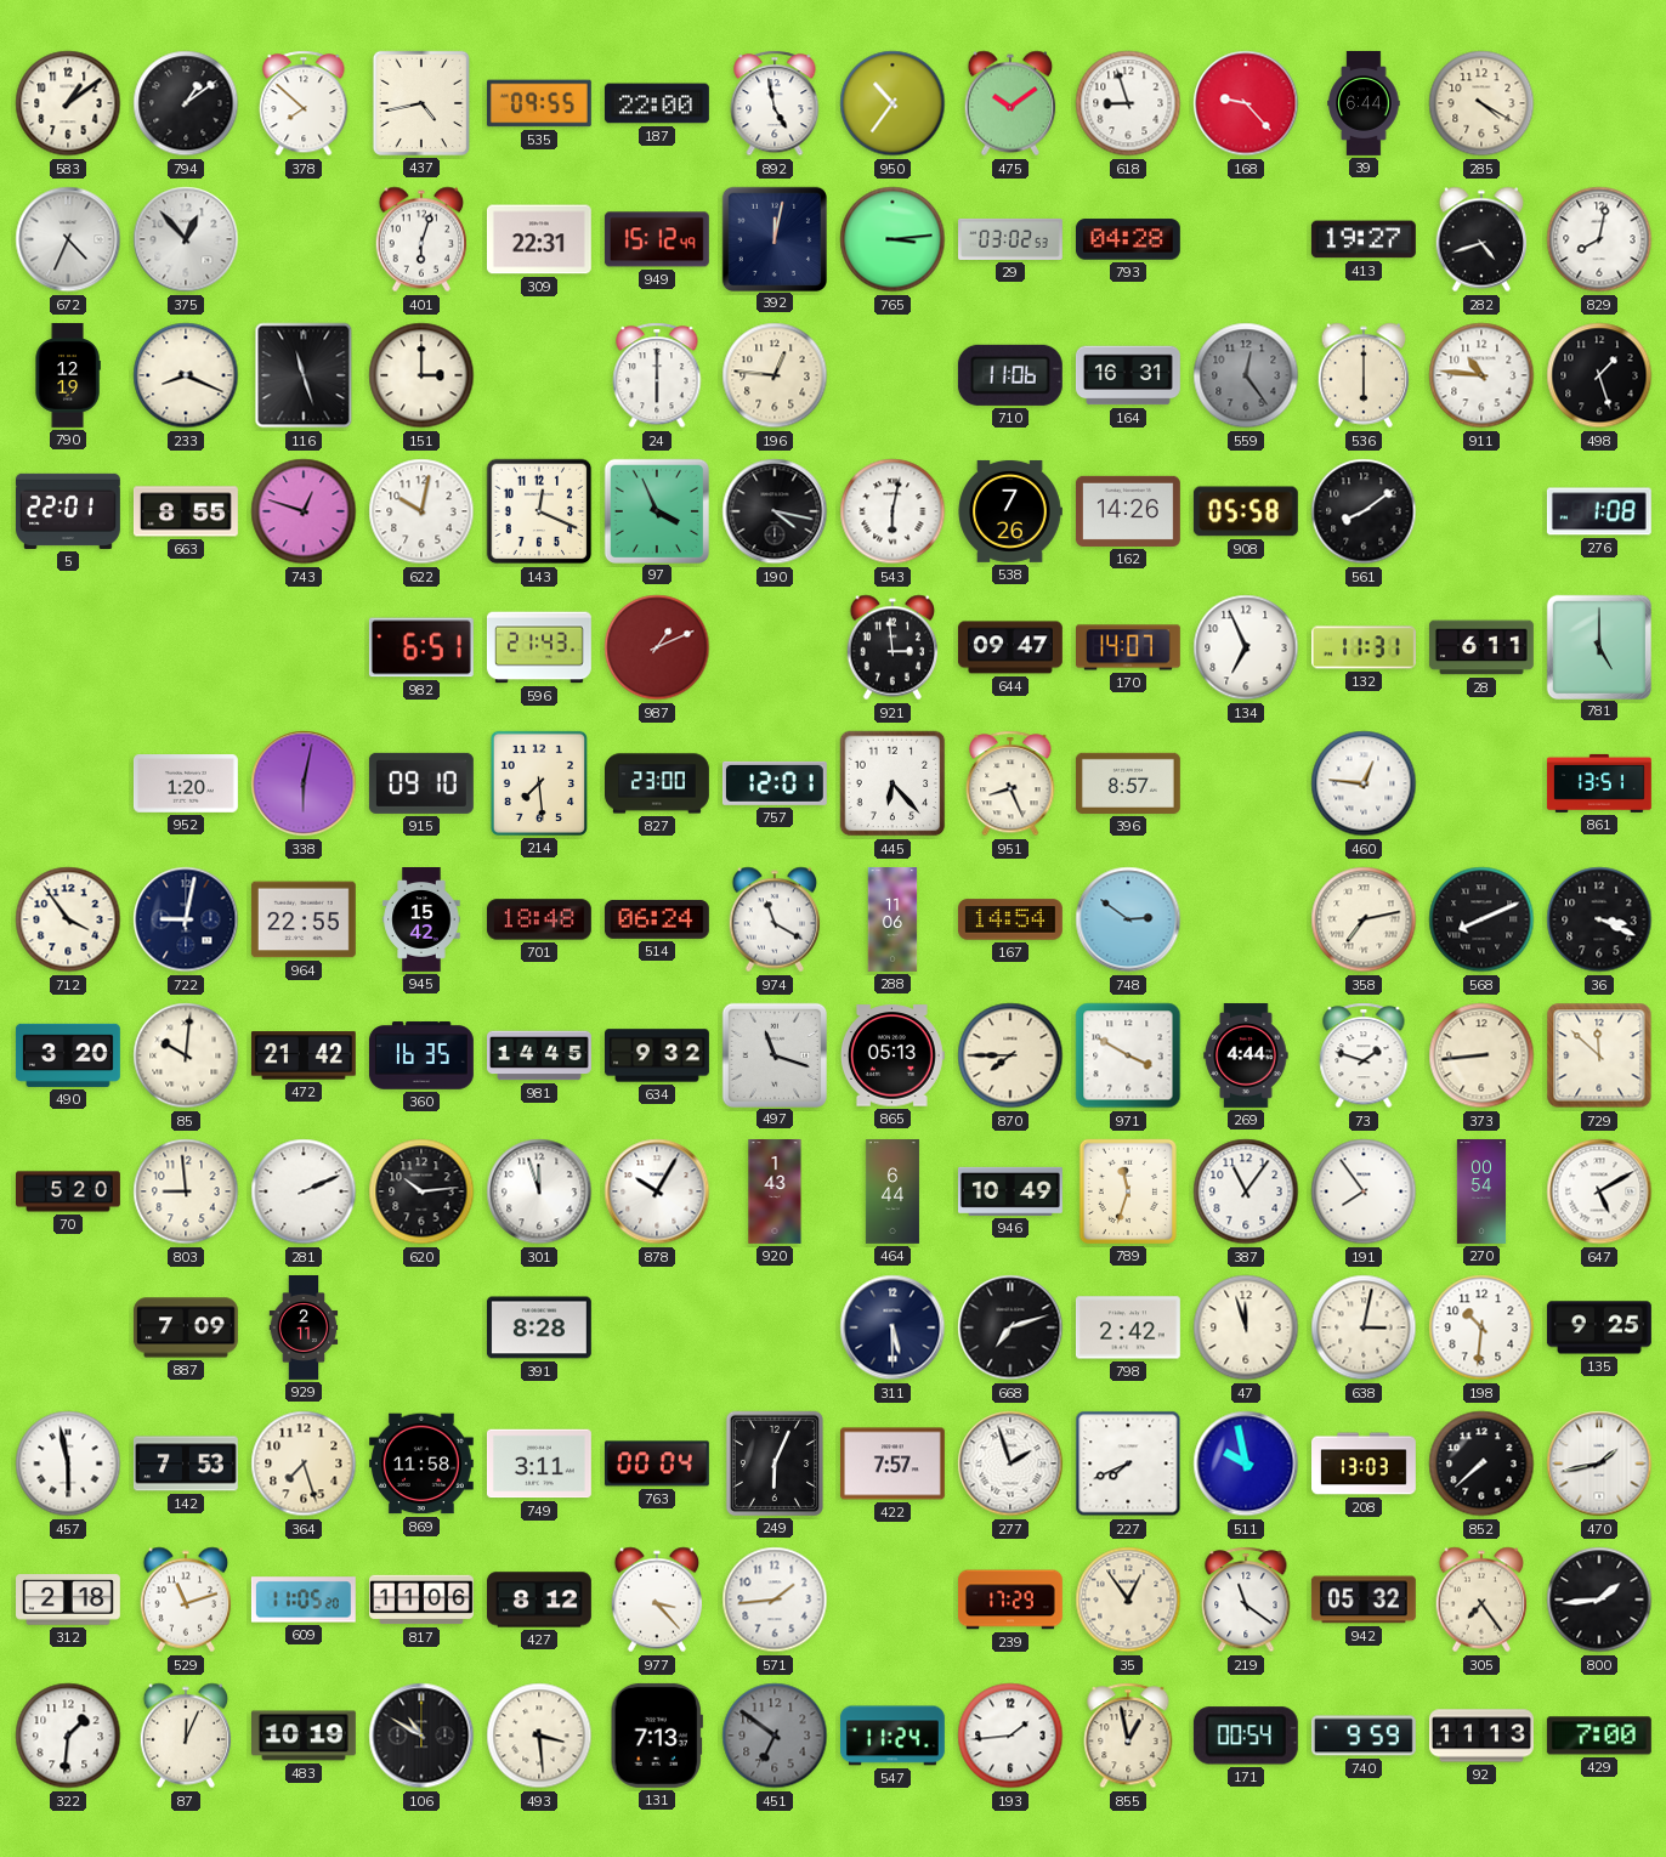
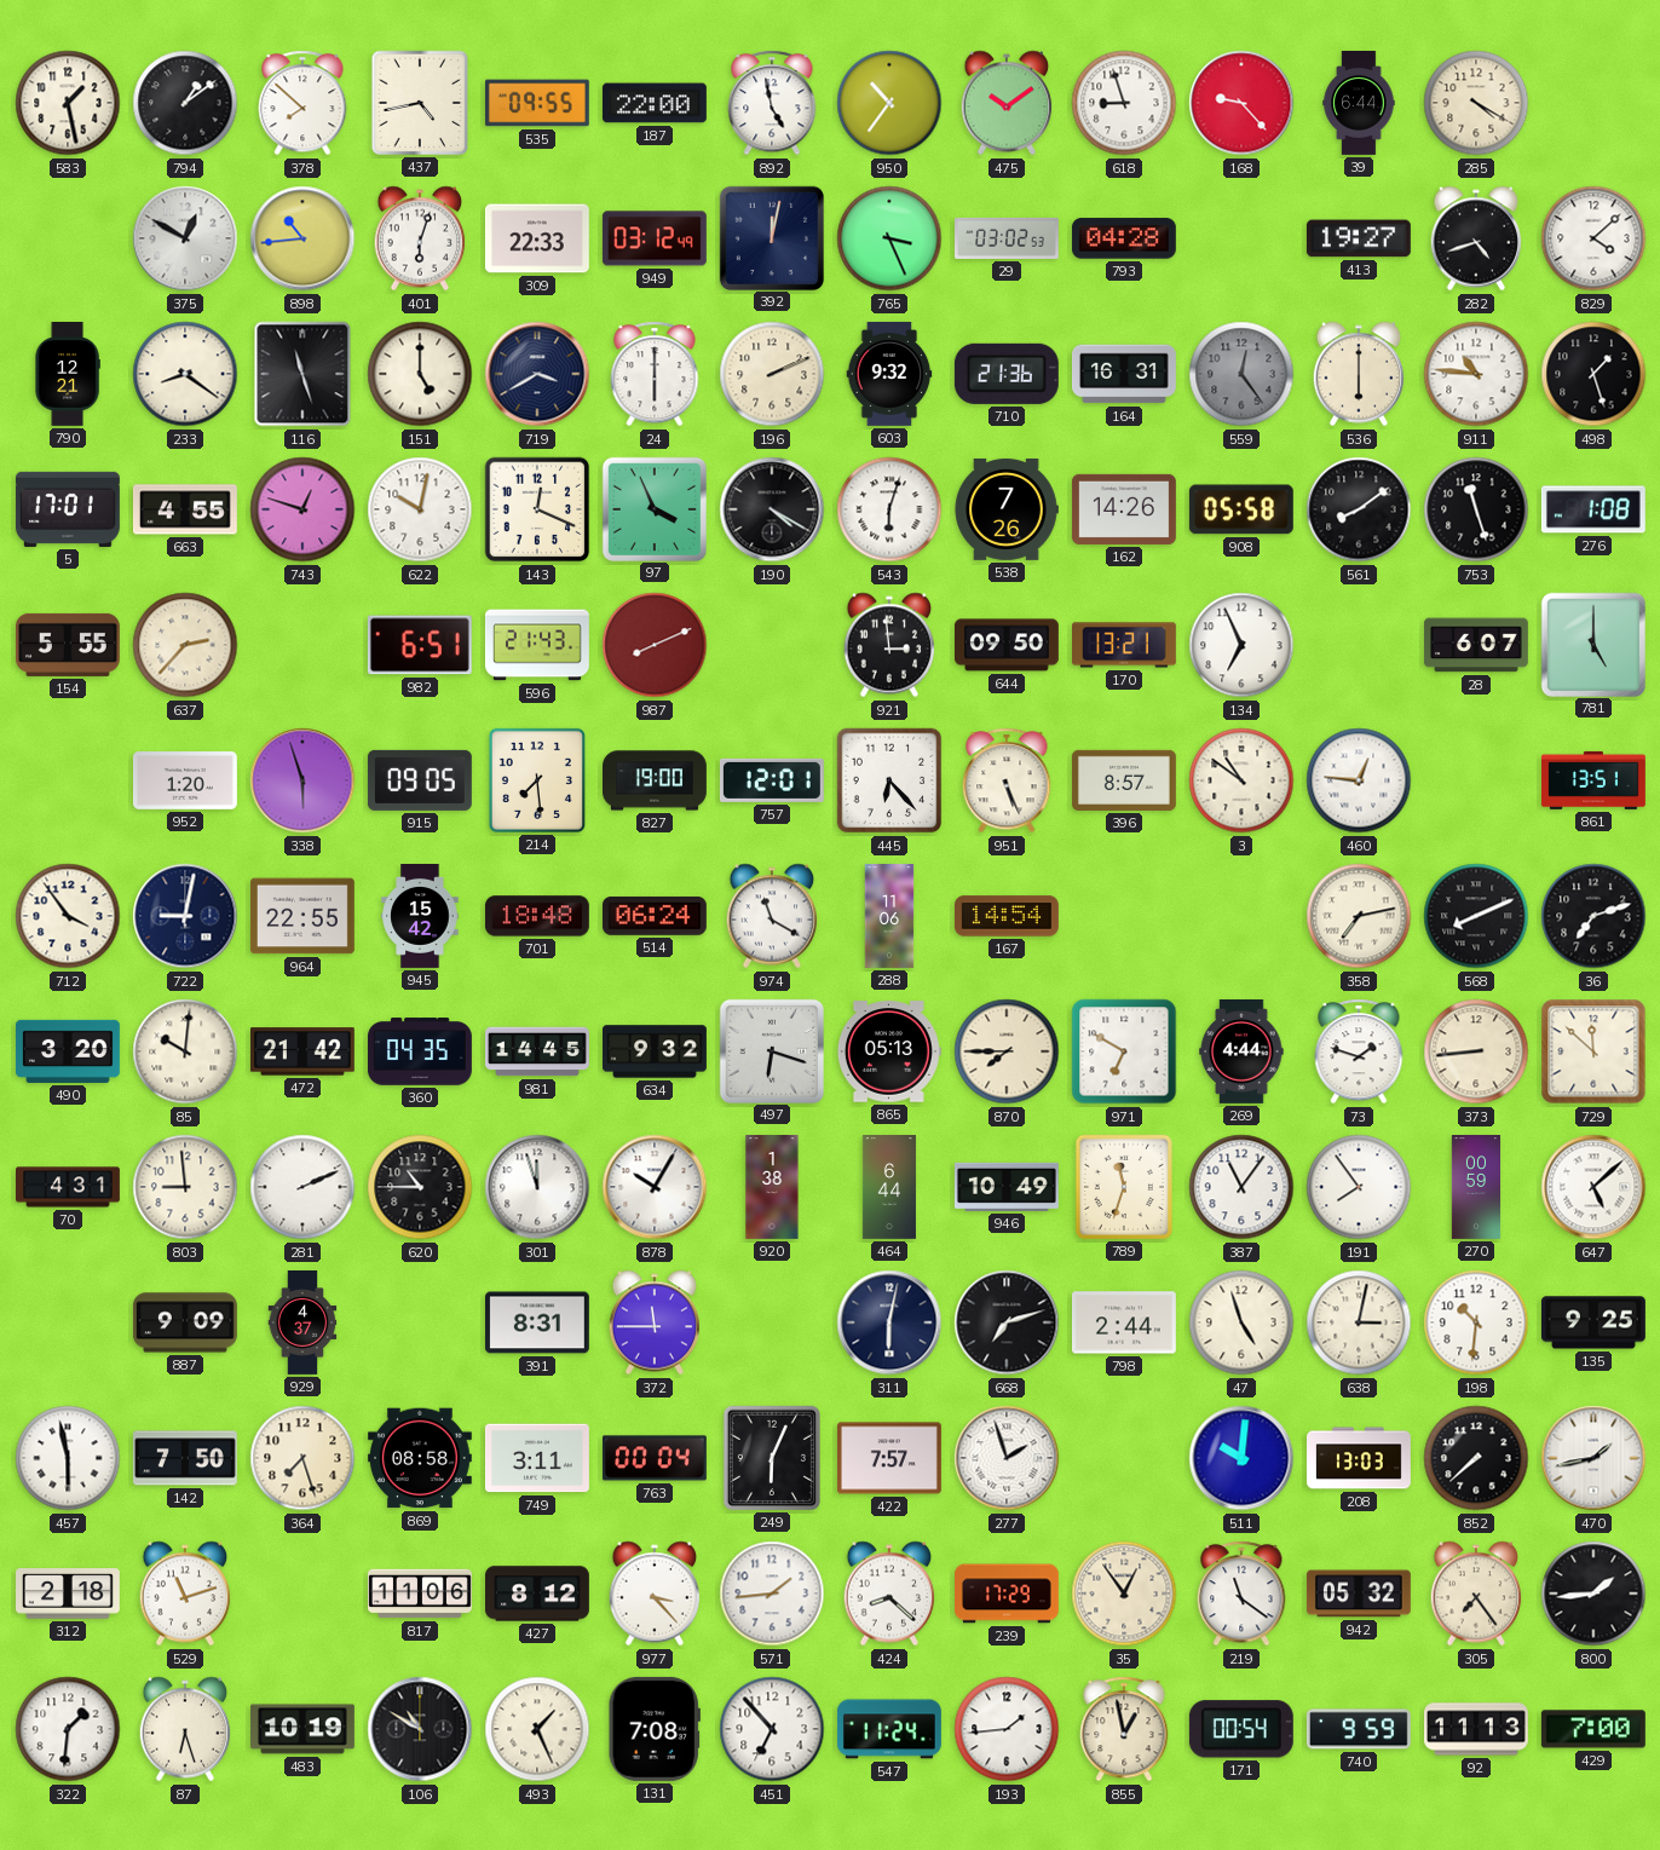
583: 1:09 -> 1:28 (68, 103)
672: 4:34 -> none (68, 239)
375: 12:53 -> 12:50 (185, 238)
898: none -> 10:44 (302, 238)
309: 22:31 -> 22:33 (537, 238)
949: 15:12 -> 03:12 (655, 238)
765: 3:14 -> 3:26 (889, 238)
829: 8:02 -> 4:08 (1593, 238)
790: 12:19 -> 12:21 (68, 375)
233: 8:19 -> 8:21 (185, 374)
151: 3:00 -> 5:00 (420, 374)
719: none -> 3:40 (537, 374)
196: 12:46 -> 2:11 (772, 374)
603: none -> 9:32 (889, 374)
710: 11:06 -> 21:36 (1007, 374)
5: 22:01 -> 17:01 (68, 509)
663: 8:55 -> 4:55 (185, 509)
190: 4:17 -> 4:20 (772, 509)
543: 6:02 -> 6:03 (889, 509)
753: none -> 11:27 (1476, 509)
154: none -> 5:55 (68, 645)
637: none -> 2:37 (185, 645)
987: 1:11 -> 8:11 (655, 645)
644: 09:47 -> 09:50 (1007, 645)
170: 14:07 -> 13:21 (1125, 645)
132: 11:31 -> none (1364, 647)
28: 6:11 -> 6:07 (1476, 645)
338: 6:02 -> 5:57 (302, 780)
915: 09:10 -> 09:05 (420, 780)
827: 23:00 -> 19:00 (656, 780)
951: 8:26 -> 5:26 (1007, 780)
3: none -> 10:51 (1241, 780)
748: 2:51 -> none (1128, 919)
36: 3:19 -> 7:12 (1593, 916)
360: 16:35 -> 04:35 (420, 1051)
497: 11:18 -> 6:18 (771, 1050)
971: 3:50 -> 6:50 (1124, 1051)
70: 5:20 -> 4:31 (69, 1187)
620: 10:14 -> 10:45 (420, 1187)
920: 1:43 -> 1:38 (772, 1188)
270: 00:54 -> 00:59 (1476, 1188)
647: 5:10 -> 5:08 (1593, 1187)
887: 7:09 -> 9:09 (185, 1322)
929: 2:11 -> 4:37 (302, 1324)
391: 8:28 -> 8:31 (537, 1322)
372: none -> 11:45 (655, 1322)
311: 5:30 -> 6:02 (889, 1322)
798: 2:42 -> 2:44 (1124, 1322)
47: 11:57 -> 4:57 (1241, 1322)
142: 7:53 -> 7:50 (185, 1458)
869: 11:58 -> 08:58 (420, 1458)
227: 7:41 -> none (1128, 1463)
511: 9:58 -> 10:01 (1241, 1458)
609: 11:05 -> none (304, 1600)
424: none -> 8:22 (889, 1593)
87: 12:04 -> 6:27 (185, 1729)
493: 3:29 -> 1:26 (537, 1729)
131: 7:13 -> 7:08 (655, 1729)
451: 6:51 -> 6:53 (772, 1729)
451 dial: grey -> white (772, 1729)
